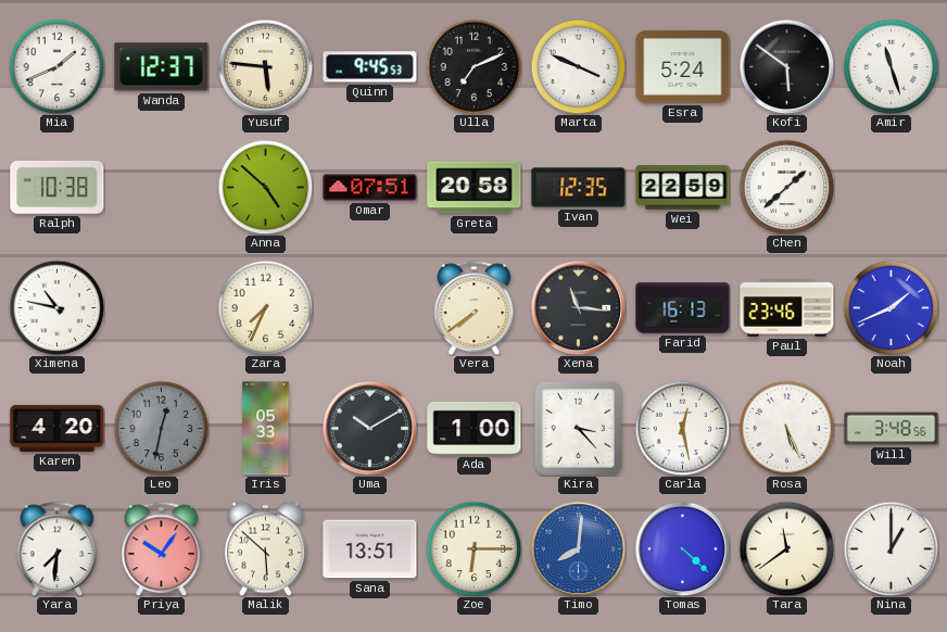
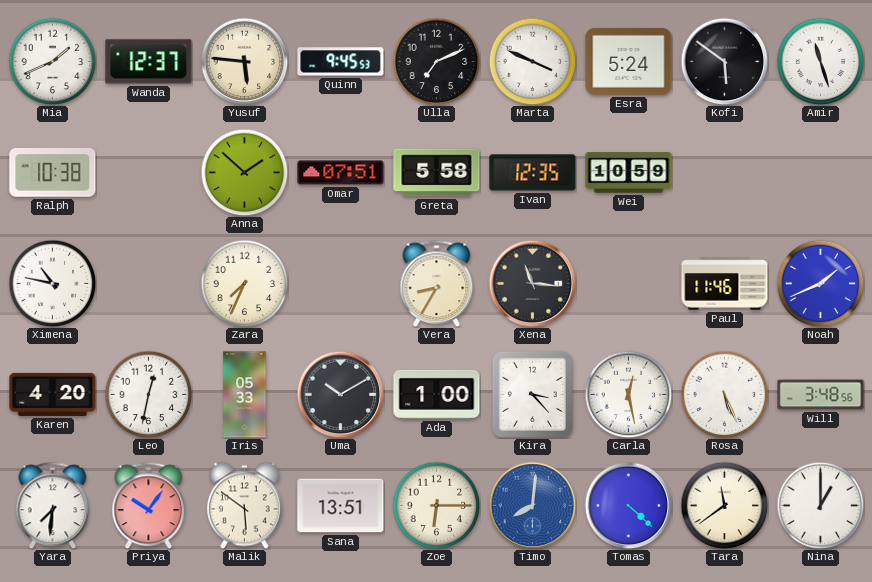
Anna: 4:52 -> 1:52 (244, 172)
Greta: 20:58 -> 5:58 (437, 173)
Wei: 22:59 -> 10:59 (629, 173)
Chen: 1:38 -> none (786, 187)
Vera: 7:39 -> 8:35 (437, 283)
Farid: 16:13 -> none (683, 308)
Paul: 23:46 -> 11:46 (725, 284)
Leo dial: grey -> white (148, 394)
Malik: 5:52 -> 5:51 (244, 505)
